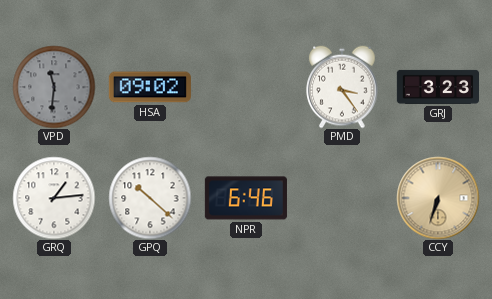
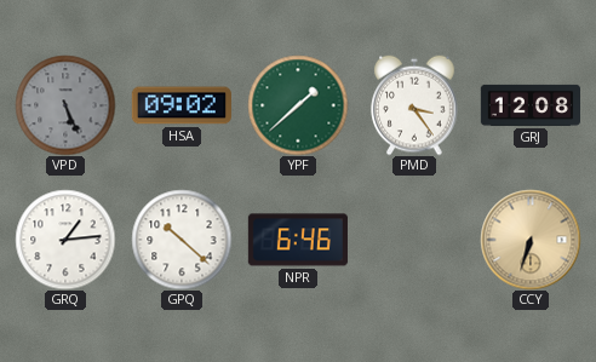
VPD: 11:31 -> 5:26 (65, 105)
YPF: none -> 1:38 (298, 105)
GRJ: 3:23 -> 12:08 (529, 105)
